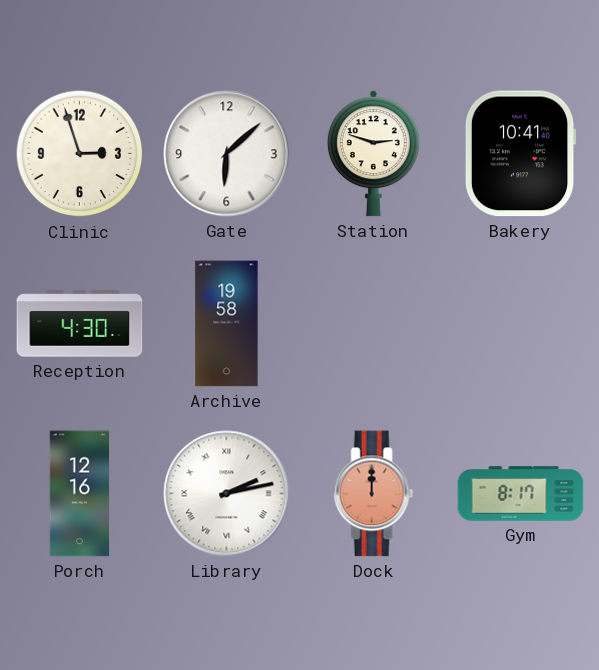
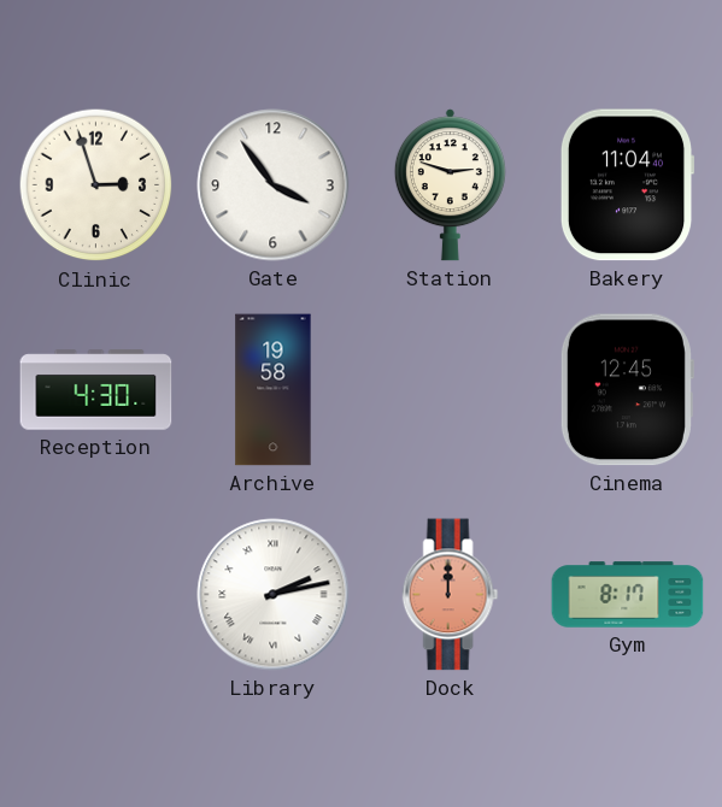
Gate: 6:08 -> 3:54 (274, 185)
Bakery: 10:41 -> 11:04 (627, 185)
Cinema: none -> 12:45 (627, 390)
Porch: 12:16 -> none (80, 494)
